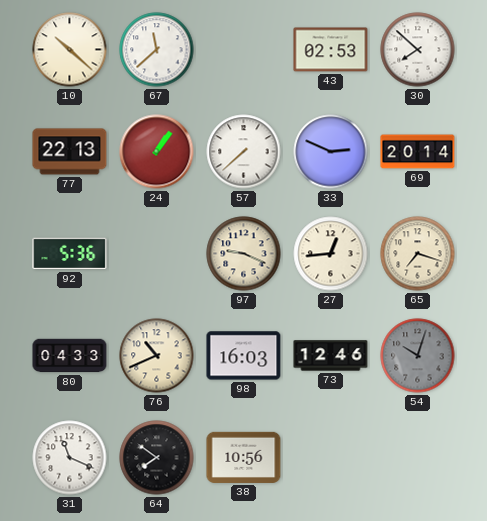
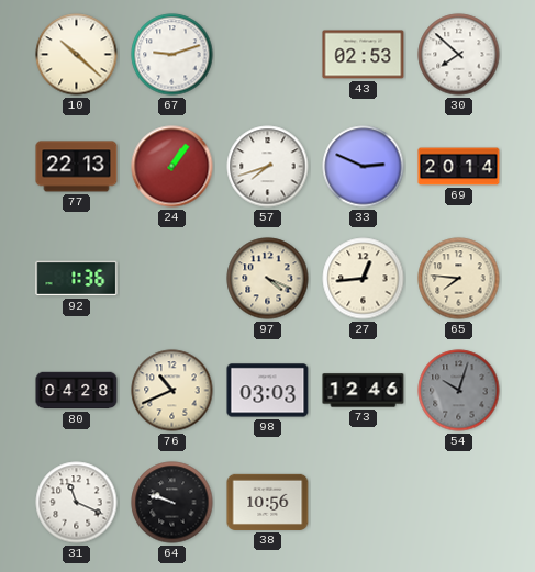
67: 11:38 -> 9:12 (172, 55)
57: 7:38 -> 7:42 (268, 167)
92: 5:36 -> 1:36 (77, 279)
97: 9:19 -> 4:19 (268, 279)
65: 7:18 -> 7:46 (459, 279)
80: 04:33 -> 04:28 (77, 391)
98: 16:03 -> 03:03 (268, 391)
64: 7:51 -> 9:48 (172, 503)
